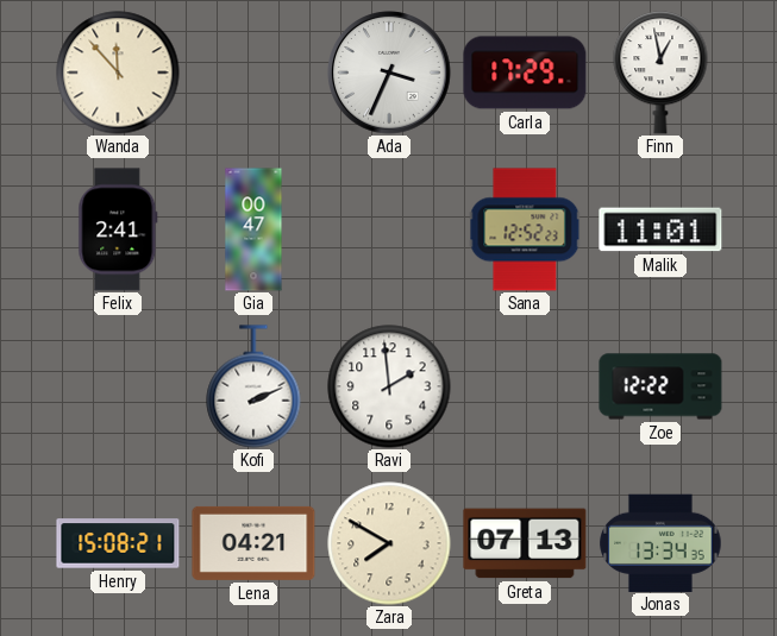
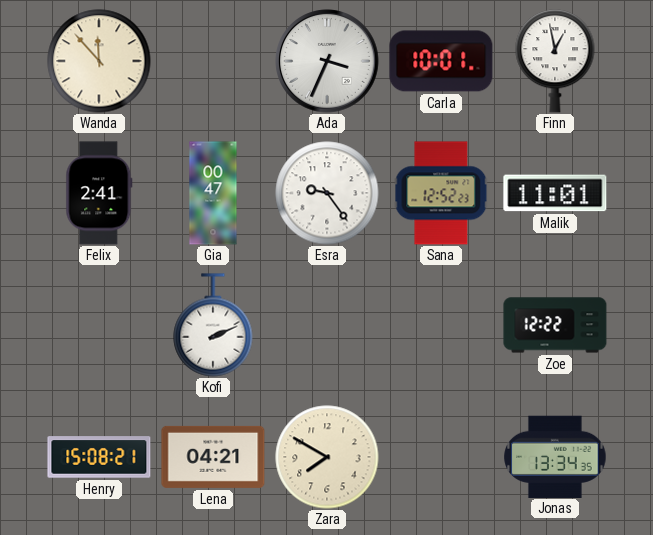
Carla: 17:29 -> 10:01 (441, 61)
Esra: none -> 9:24 (327, 193)
Ravi: 1:59 -> none (389, 386)
Greta: 07:13 -> none (525, 543)
